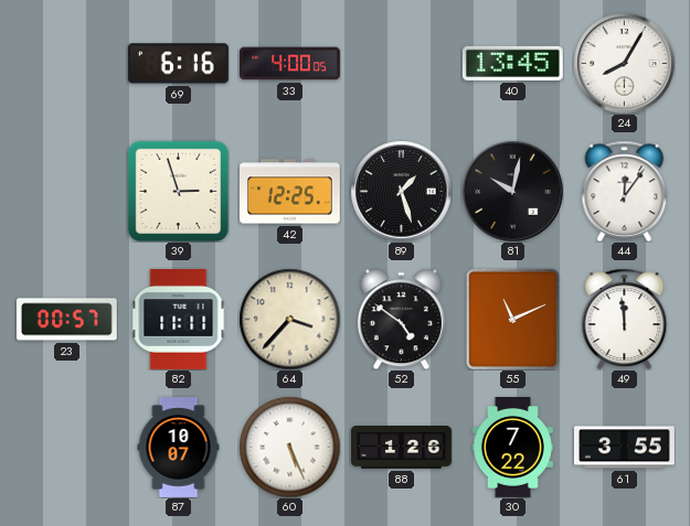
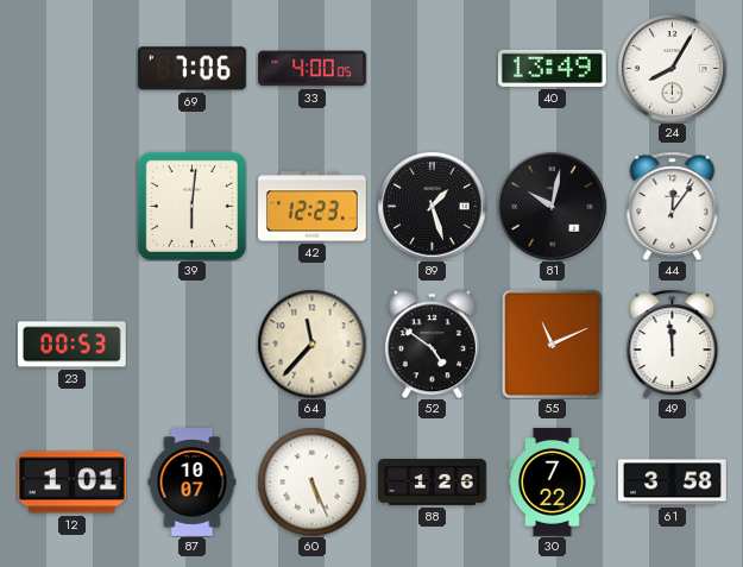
69: 6:16 -> 7:06 (191, 69)
40: 13:45 -> 13:49 (552, 68)
39: 2:57 -> 6:01 (191, 206)
42: 12:25 -> 12:23 (313, 207)
23: 00:57 -> 00:53 (71, 345)
82: 11:11 -> none (179, 319)
64: 3:37 -> 11:37 (311, 344)
12: none -> 1:01 (71, 483)
61: 3:55 -> 3:58 (673, 483)
